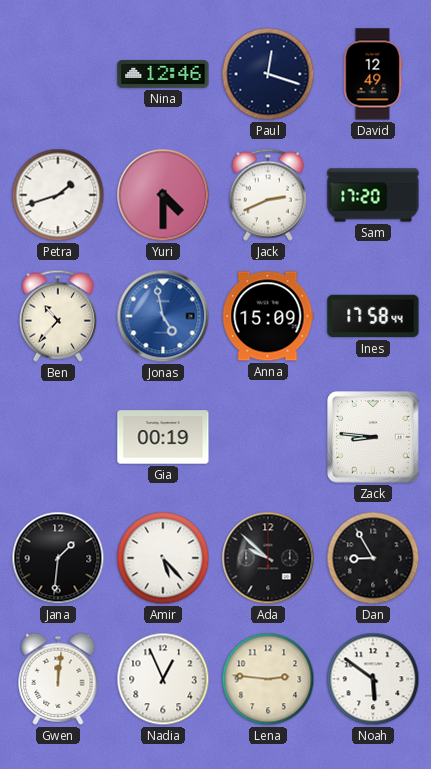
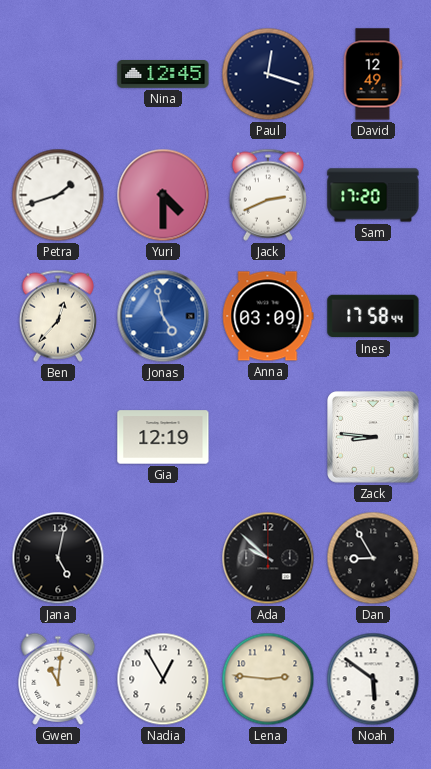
Nina: 12:46 -> 12:45 (163, 75)
Ben: 10:37 -> 12:37 (58, 316)
Anna: 15:09 -> 03:09 (268, 316)
Gia: 00:19 -> 12:19 (163, 437)
Jana: 1:31 -> 5:02 (58, 558)
Amir: 5:23 -> none (163, 558)
Gwen: 12:01 -> 11:01 (58, 679)
Nadia: 12:56 -> 12:55 (163, 679)
